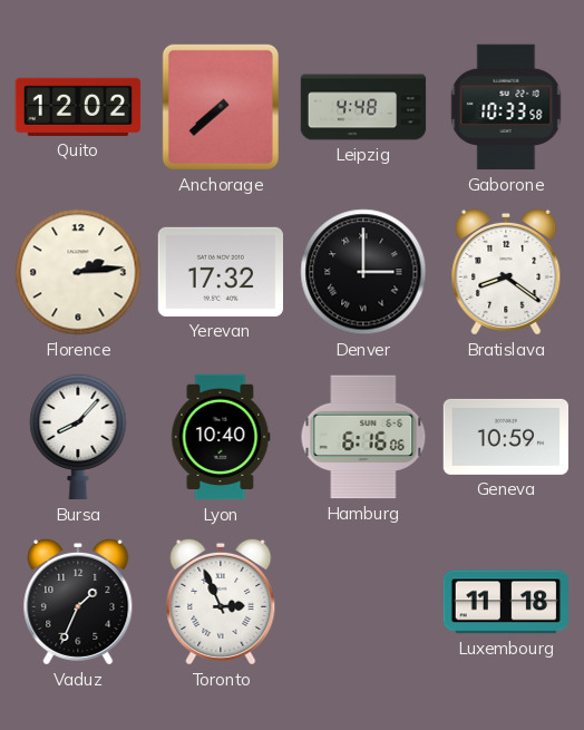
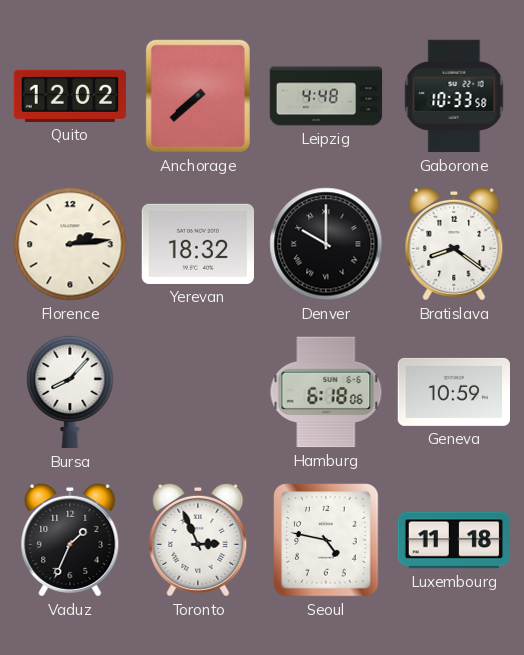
Yerevan: 17:32 -> 18:32 (197, 244)
Denver: 3:00 -> 10:00 (326, 244)
Lyon: 10:40 -> none (221, 437)
Hamburg: 6:16 -> 6:18 (326, 392)
Seoul: none -> 4:47 (326, 540)
